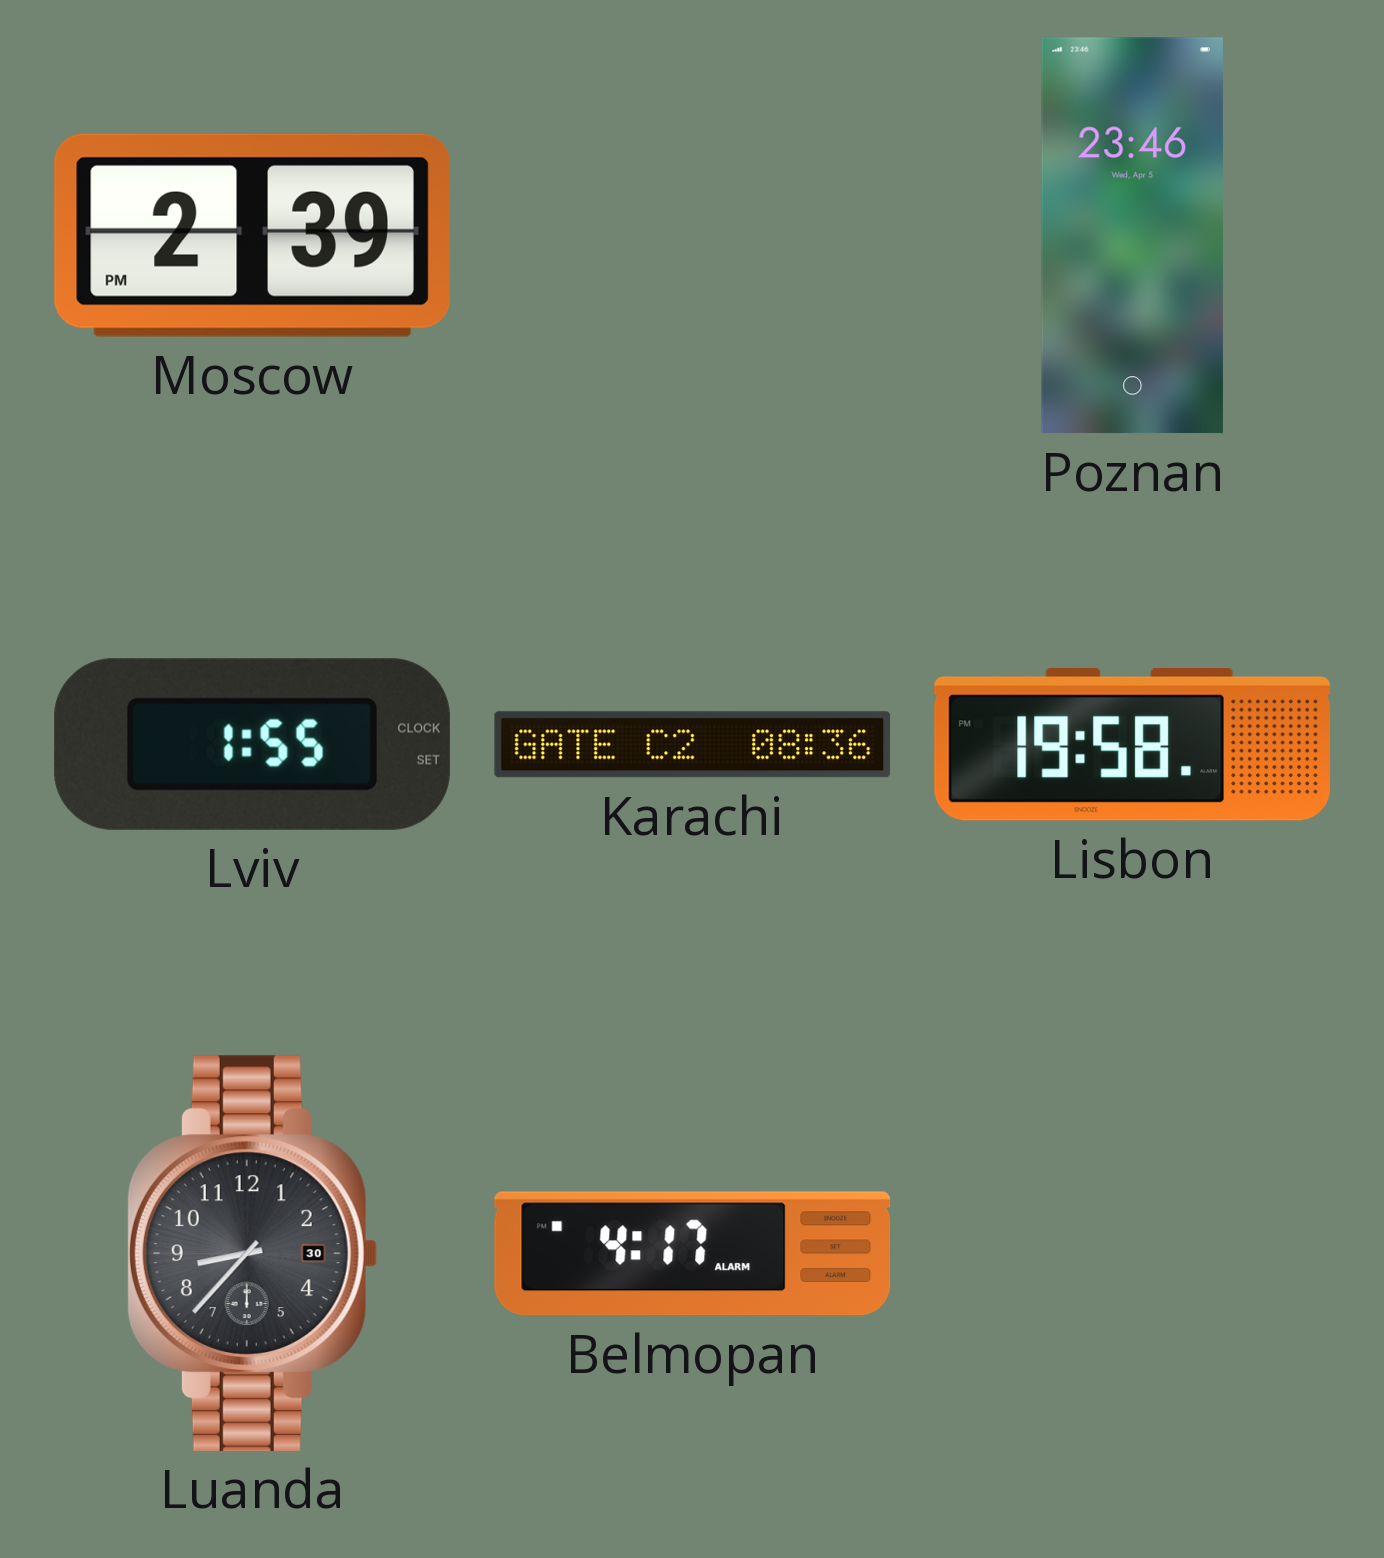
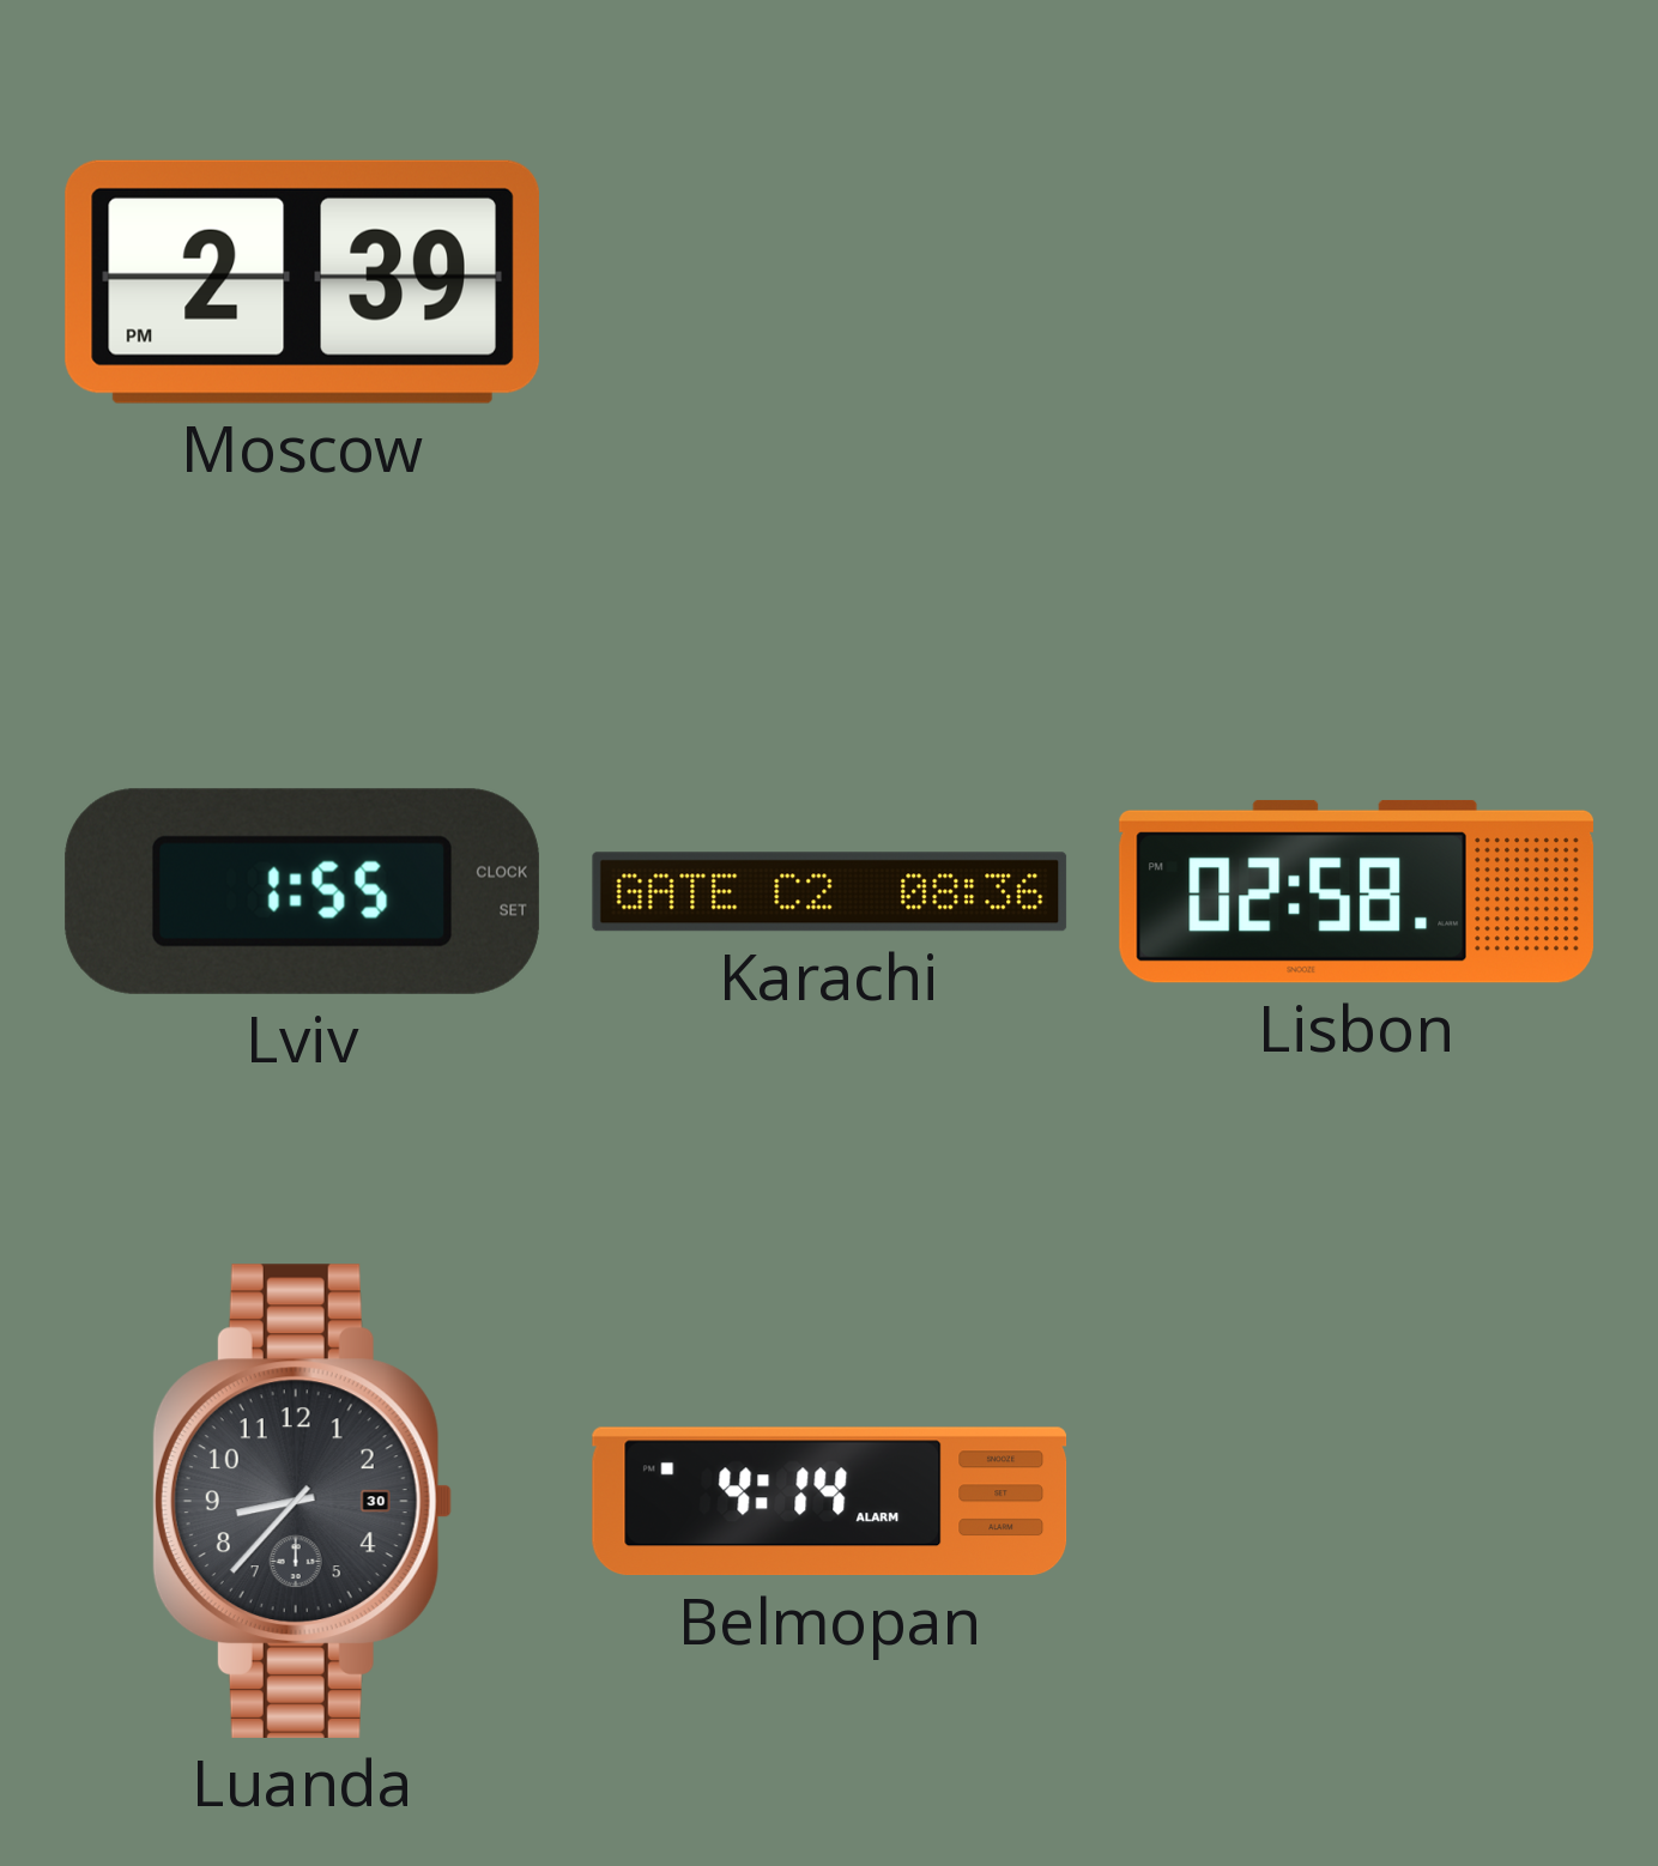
Poznan: 23:46 -> none (1132, 236)
Lisbon: 19:58 -> 02:58 (1356, 891)
Belmopan: 4:17 -> 4:14 (830, 1502)
